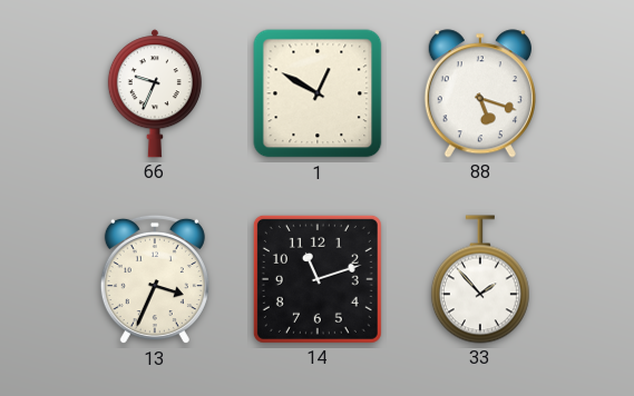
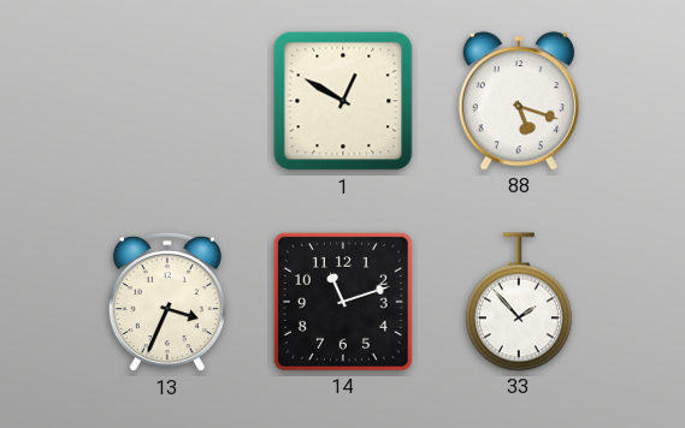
66: 9:34 -> none (155, 93)
